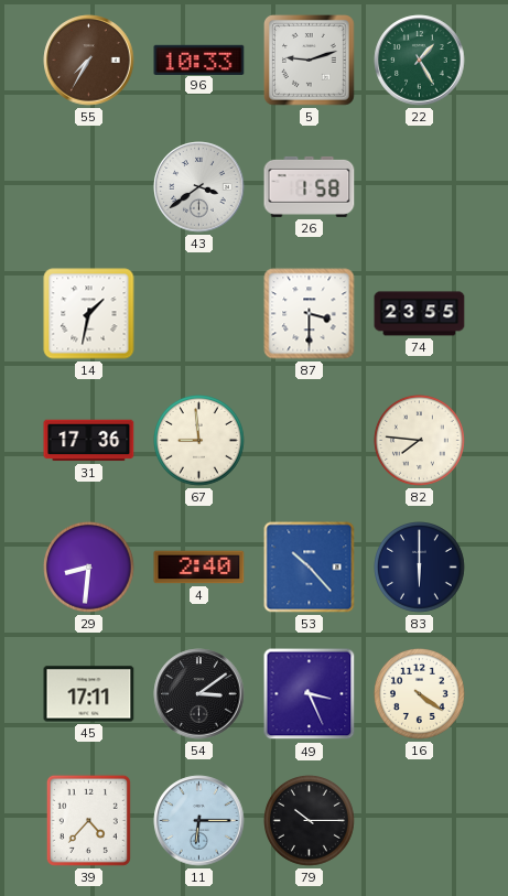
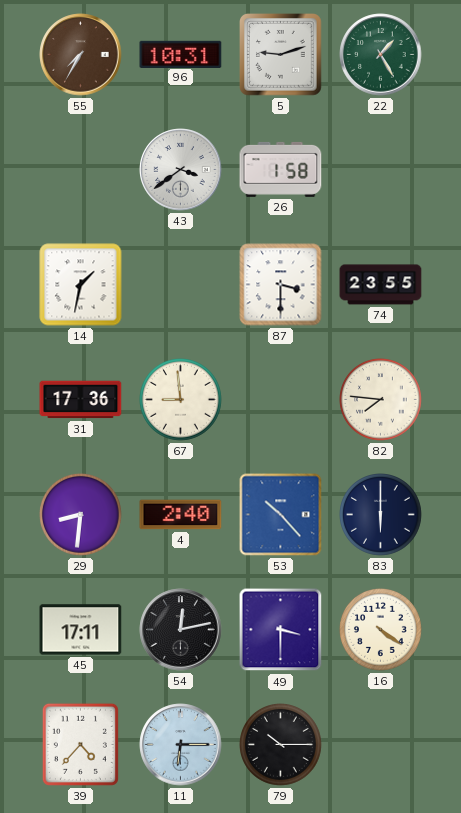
96: 10:33 -> 10:31 (181, 54)
54: 3:09 -> 12:13 (181, 630)
49: 3:26 -> 3:30 (281, 630)
